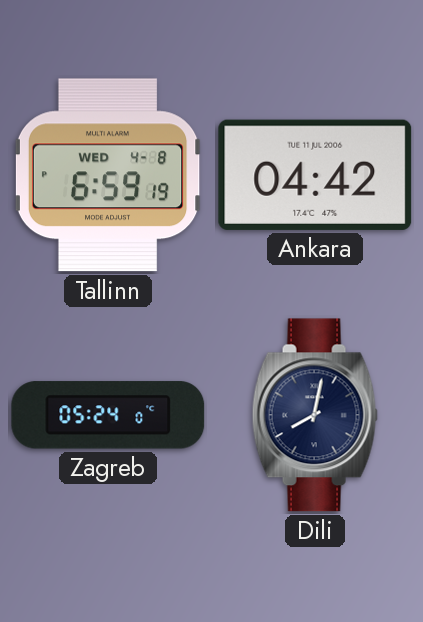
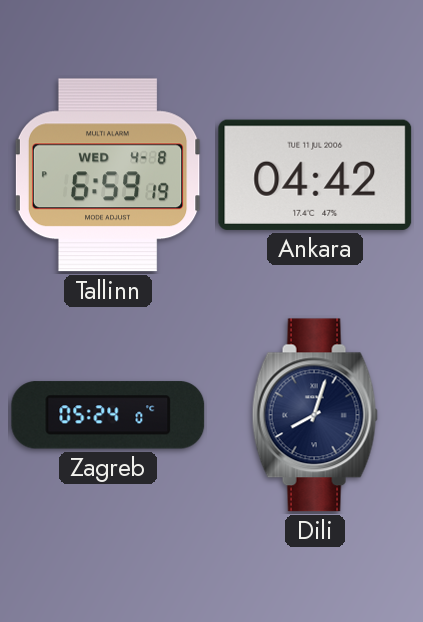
Dili: 8:02 -> 8:03 (315, 415)
